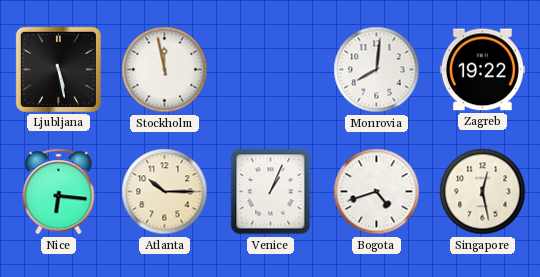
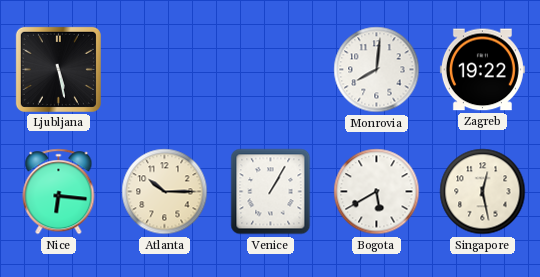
Stockholm: 11:58 -> none (165, 70)
Venice: 1:04 -> 1:05 (271, 192)
Bogota: 4:42 -> 5:40 (377, 192)
